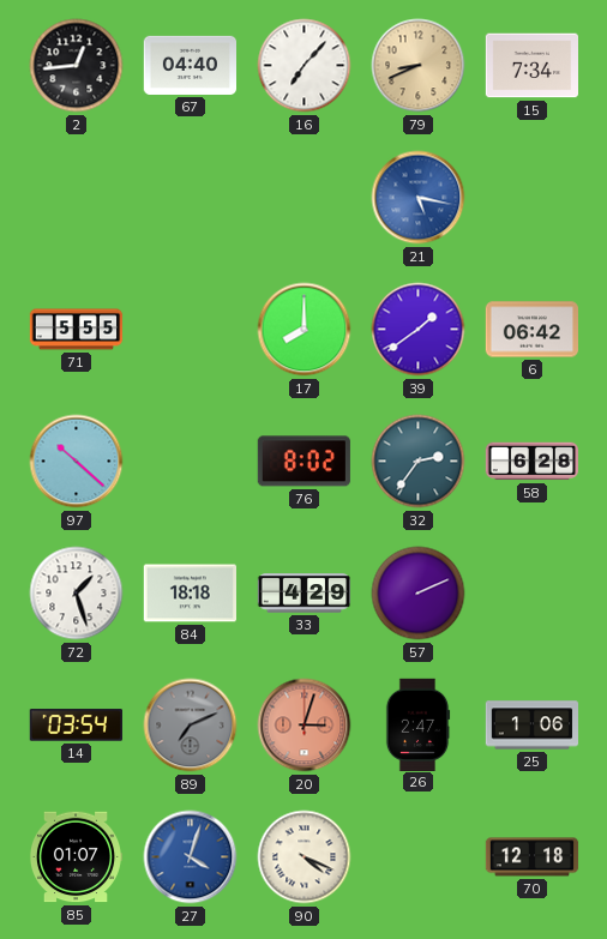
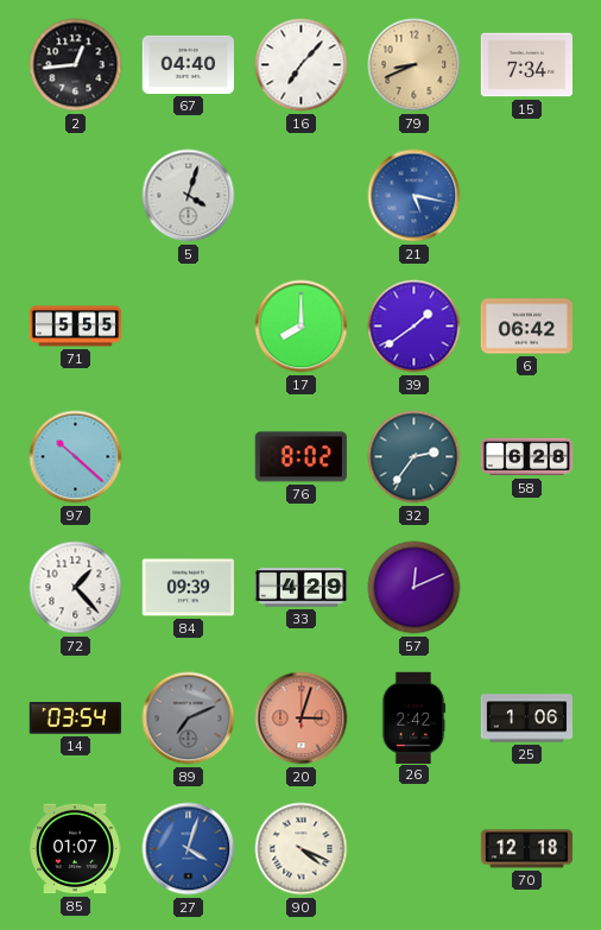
5: none -> 4:03 (189, 196)
72: 1:27 -> 1:23 (76, 588)
84: 18:18 -> 09:39 (188, 588)
57: 2:11 -> 12:11 (415, 588)
26: 2:47 -> 2:42 (413, 717)
